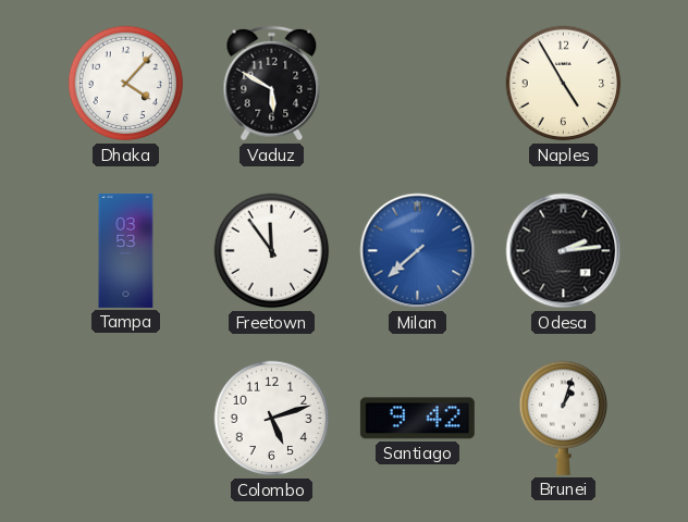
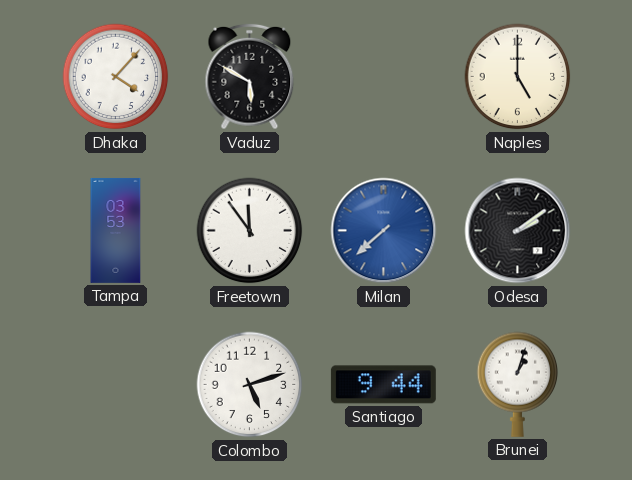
Naples: 4:55 -> 5:00 (518, 77)
Odesa: 2:14 -> 2:09 (518, 231)
Santiago: 9:42 -> 9:44 (383, 385)
